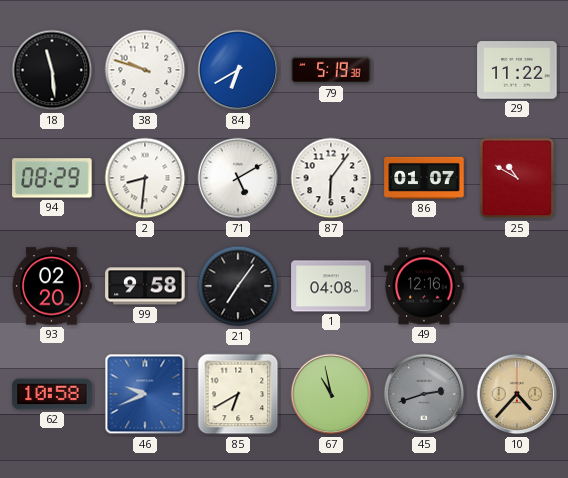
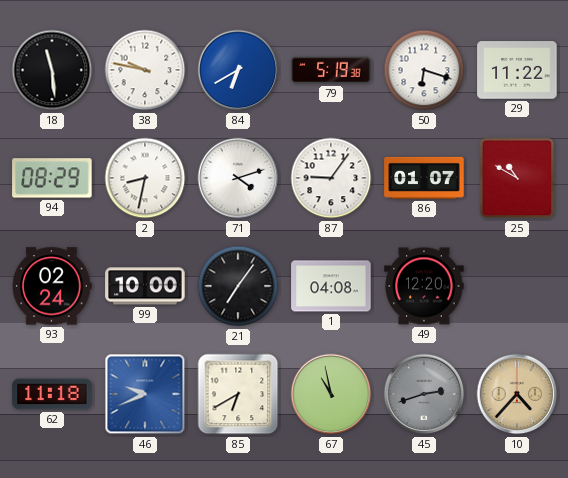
38: 9:48 -> 9:47 (145, 70)
50: none -> 6:18 (424, 70)
2: 8:31 -> 8:32 (145, 178)
71: 5:10 -> 4:12 (238, 178)
87: 6:06 -> 9:06 (331, 178)
93: 02:20 -> 02:24 (52, 286)
99: 9:58 -> 10:00 (145, 286)
49: 12:16 -> 12:20 (424, 286)
62: 10:58 -> 11:18 (52, 394)
